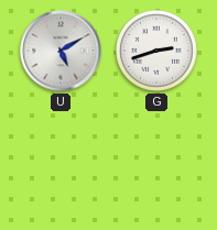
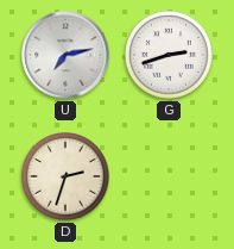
U: 5:10 -> 7:13 (65, 55)
D: none -> 2:33 (67, 178)
